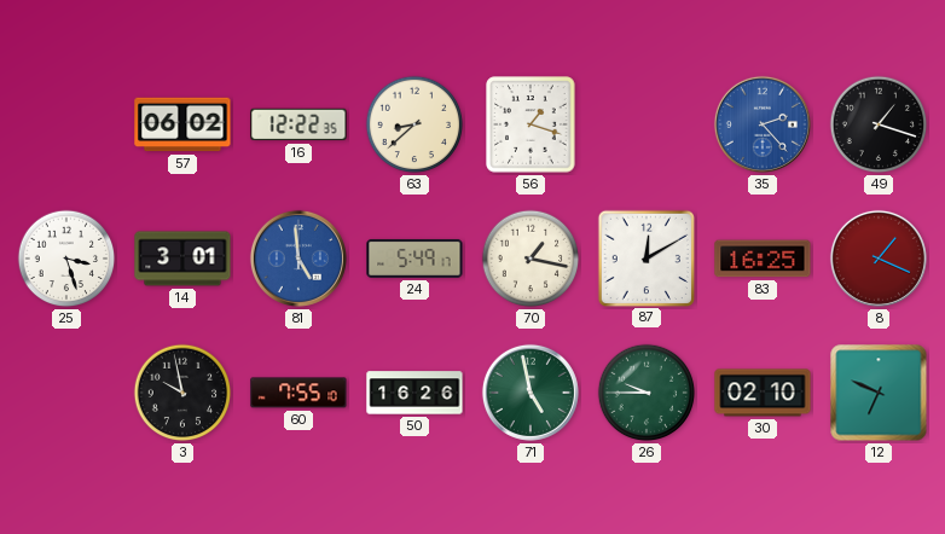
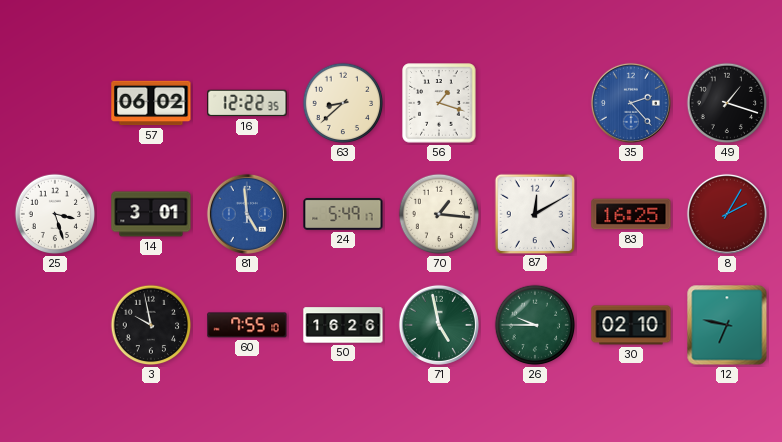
70: 1:17 -> 1:16 (439, 214)
8: 1:19 -> 2:05 (727, 214)
12: 6:49 -> 6:47 (727, 325)
